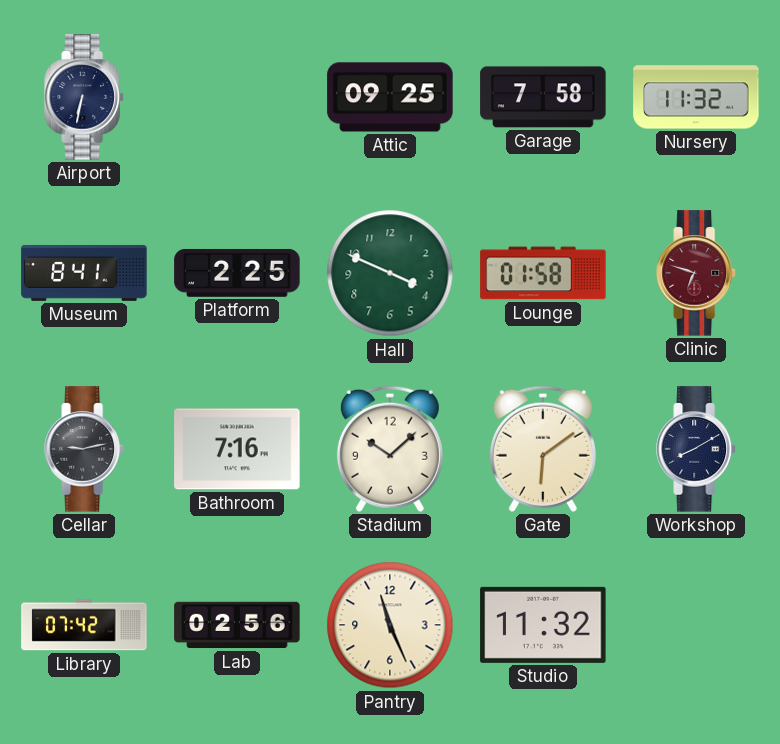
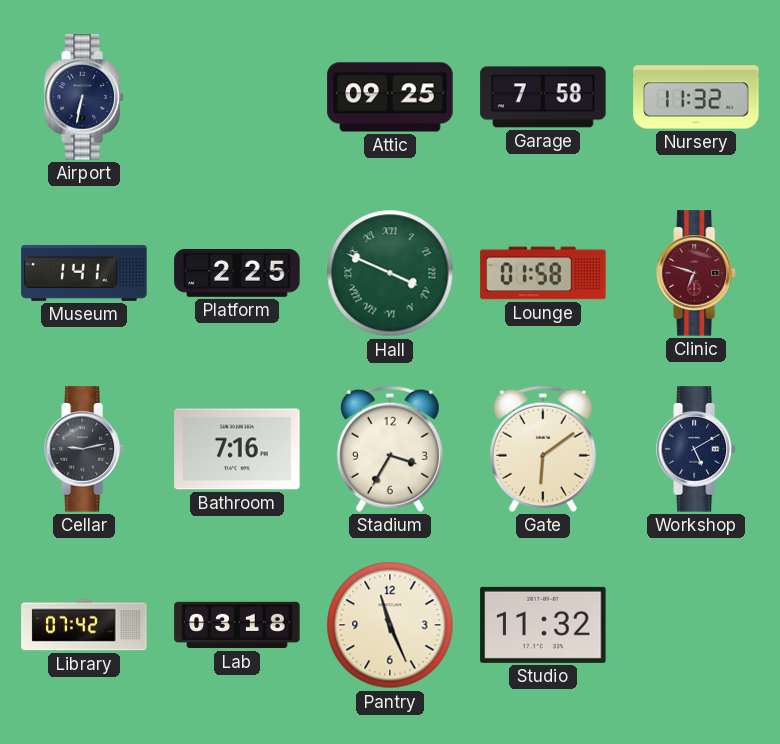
Museum: 8:41 -> 1:41 (84, 273)
Hall numerals: Arabic -> Roman (390, 273)
Stadium: 10:08 -> 3:35 (390, 449)
Workshop: 8:10 -> 5:10 (696, 449)
Lab: 02:56 -> 03:18 (237, 625)
